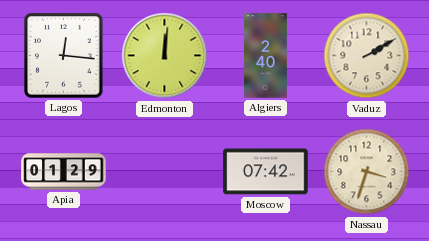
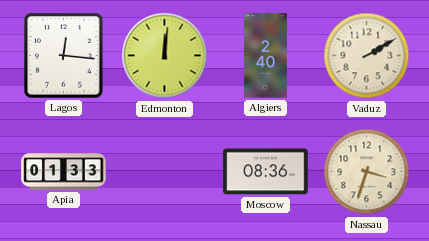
Apia: 01:29 -> 01:33 (64, 172)
Moscow: 07:42 -> 08:36 (266, 172)
